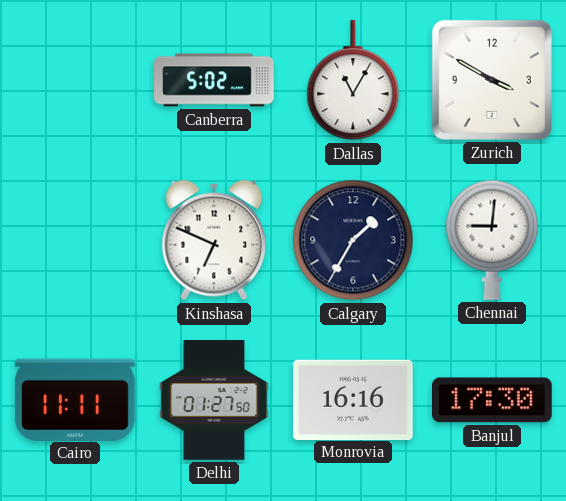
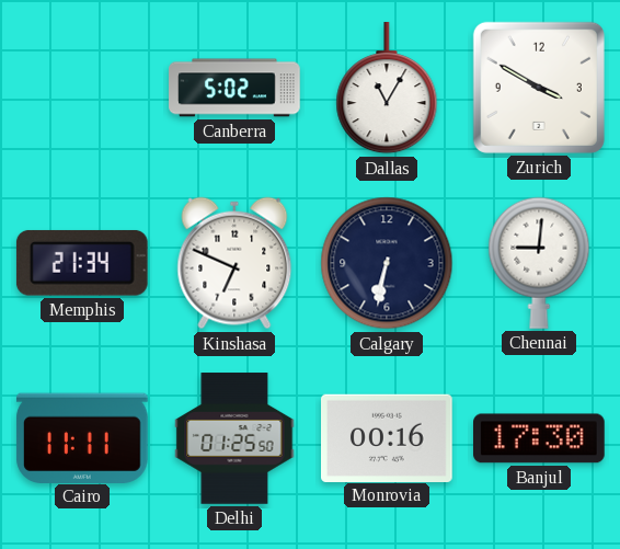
Memphis: none -> 21:34 (82, 263)
Calgary: 1:35 -> 6:32 (387, 263)
Delhi: 01:27 -> 01:25 (234, 438)
Monrovia: 16:16 -> 00:16 (388, 437)
